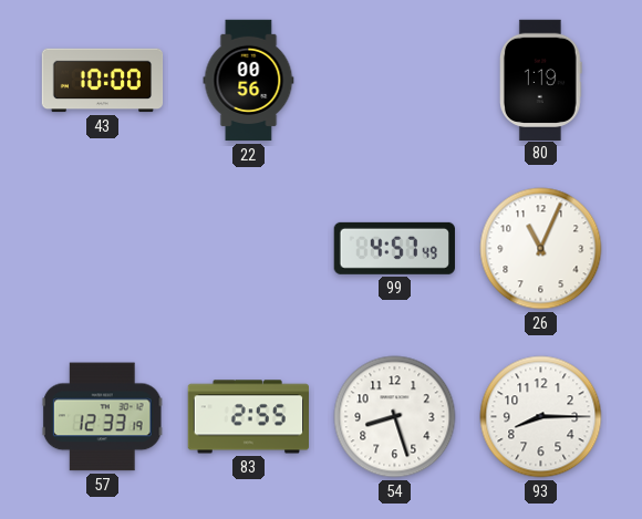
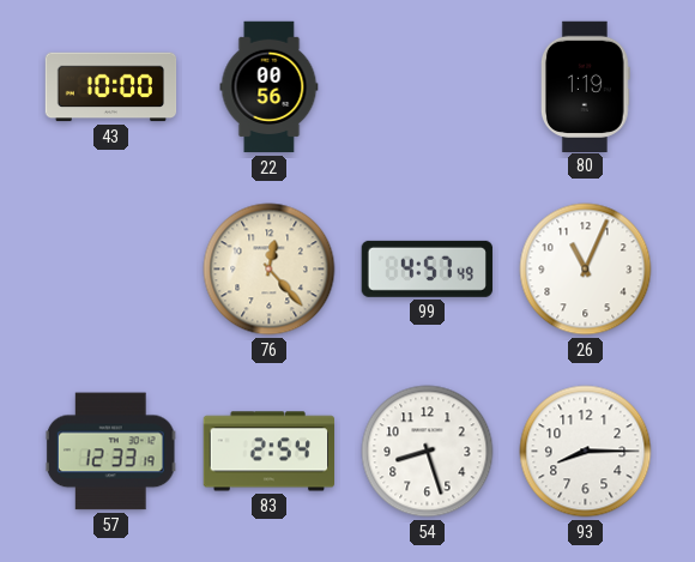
76: none -> 12:23 (270, 270)
83: 2:55 -> 2:54 (268, 452)
